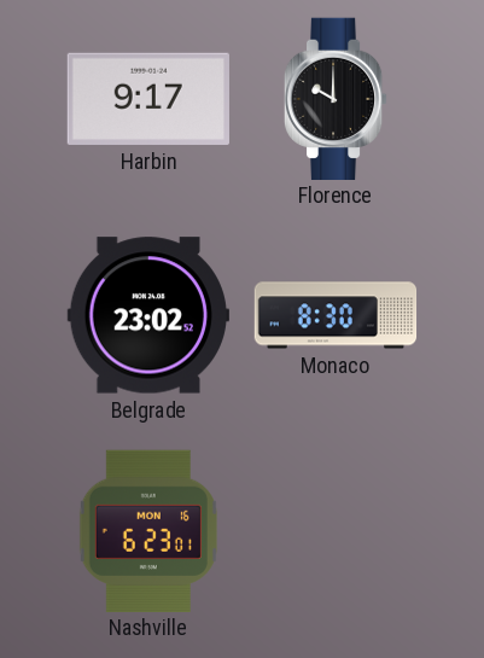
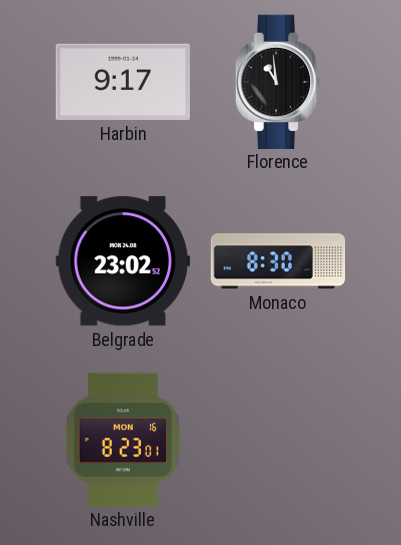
Florence: 10:00 -> 10:59 (278, 81)
Nashville: 6:23 -> 8:23 (123, 439)
